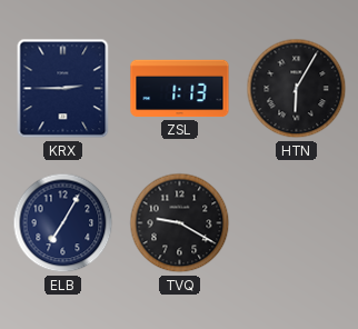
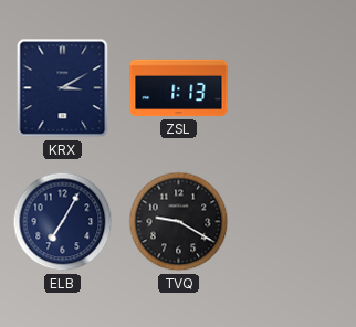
KRX: 2:45 -> 3:10 (63, 88)
HTN: 6:05 -> none (297, 89)
